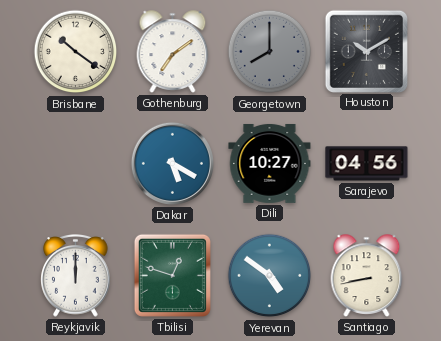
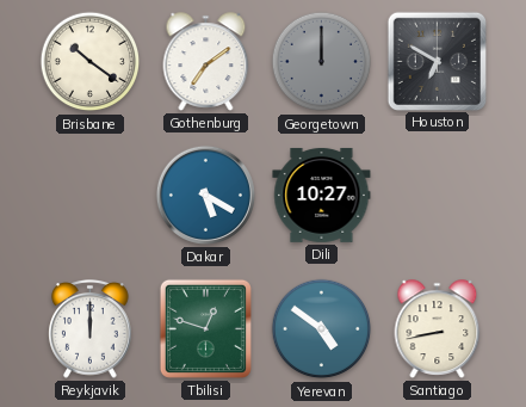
Georgetown: 8:00 -> 12:00 (322, 62)
Houston: 10:10 -> 6:50 (437, 61)
Sarajevo: 04:56 -> none (367, 164)
